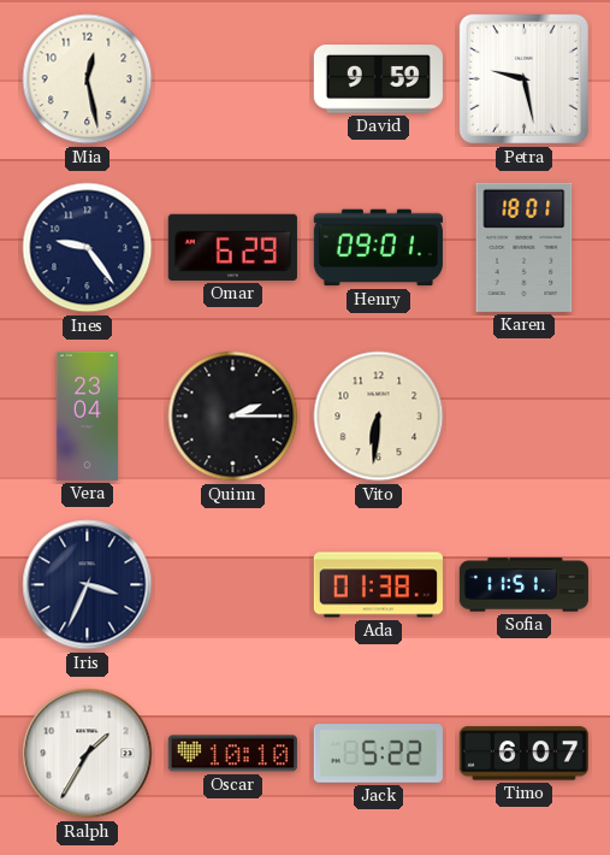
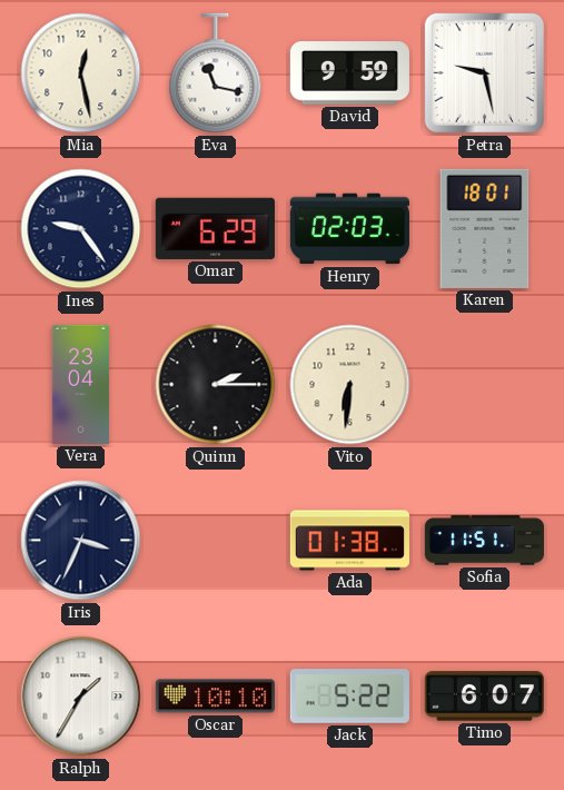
Eva: none -> 11:17 (216, 73)
Henry: 09:01 -> 02:03 (349, 229)
